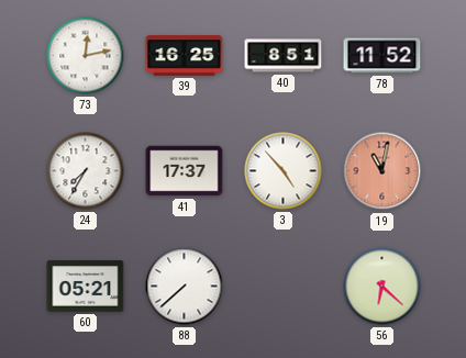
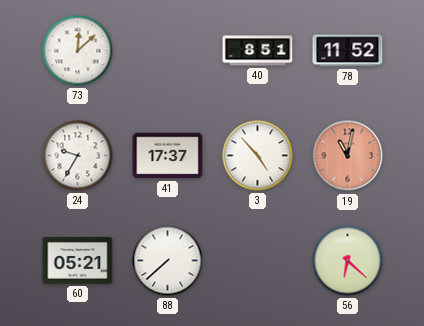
73: 12:13 -> 12:08 (78, 51)
39: 16:25 -> none (185, 56)
24: 7:35 -> 9:35 (78, 156)
